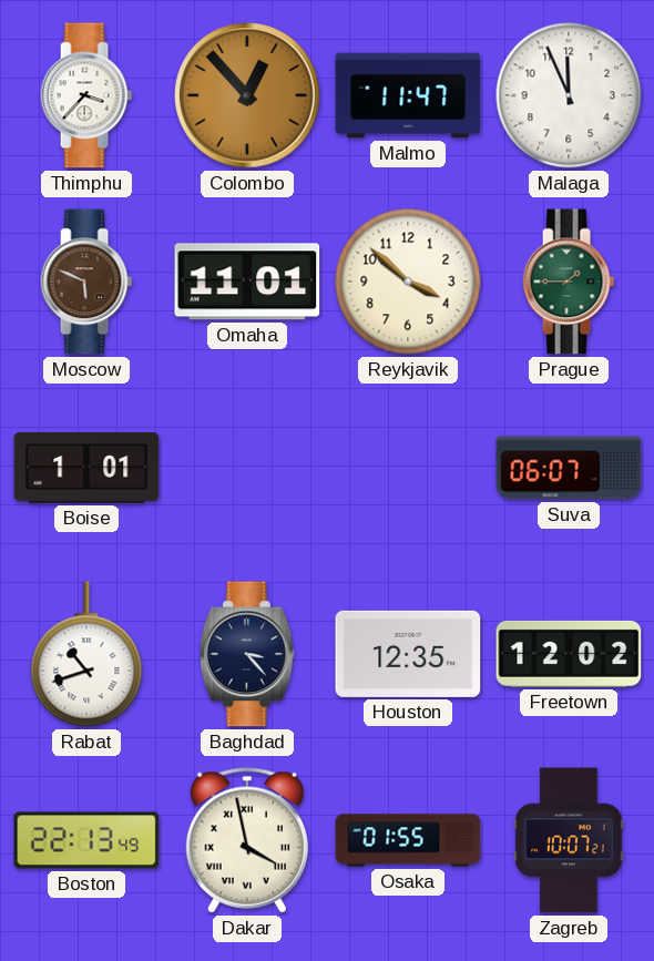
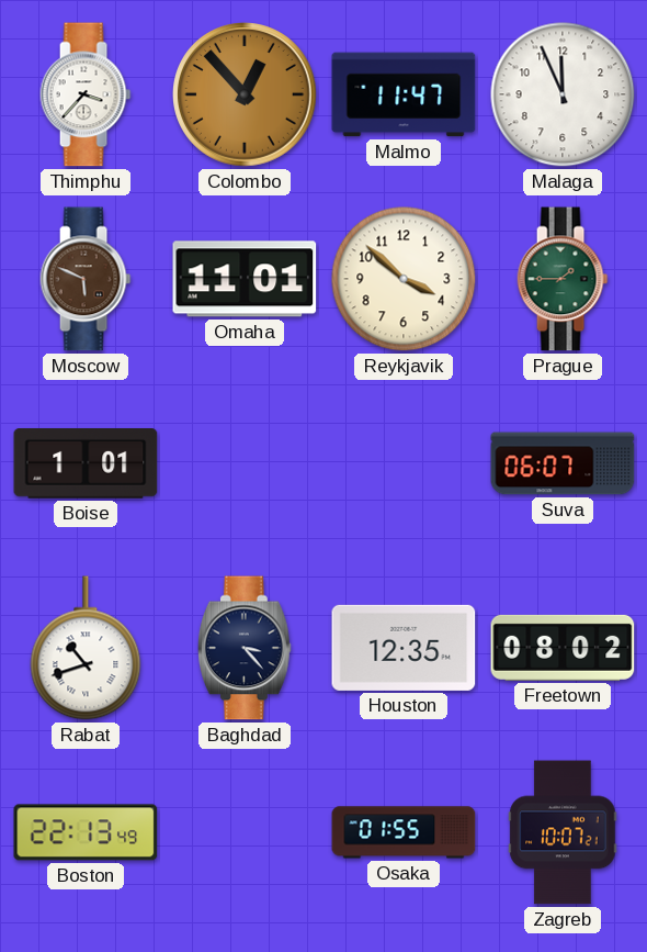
Freetown: 12:02 -> 08:02 (563, 648)
Dakar: 3:58 -> none (247, 840)
